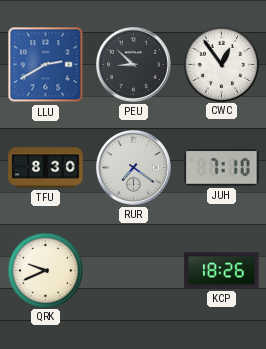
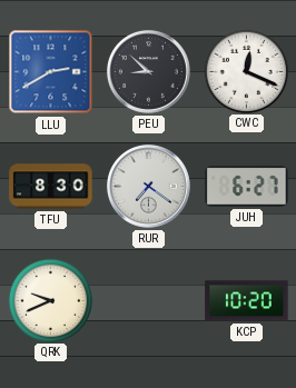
CWC: 12:54 -> 12:19 (246, 71)
JUH: 7:10 -> 6:27 (247, 187)
KCP: 18:26 -> 10:20 (247, 301)
